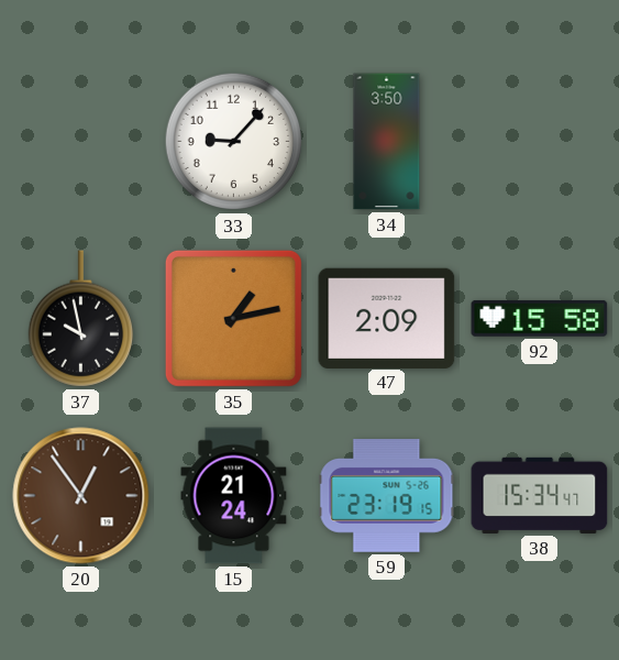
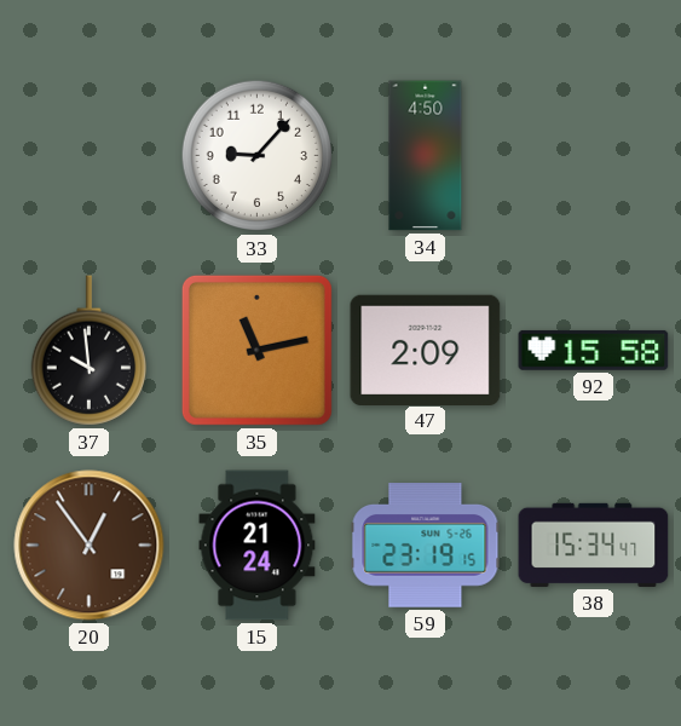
34: 3:50 -> 4:50 (426, 156)
37: 9:58 -> 9:59 (88, 351)
35: 1:13 -> 11:13 (256, 350)
